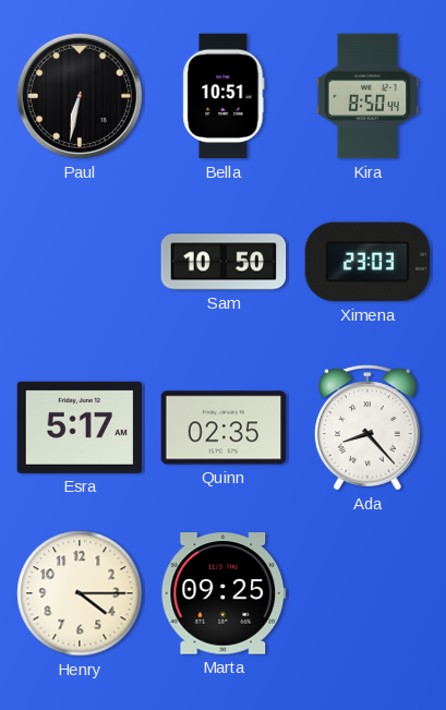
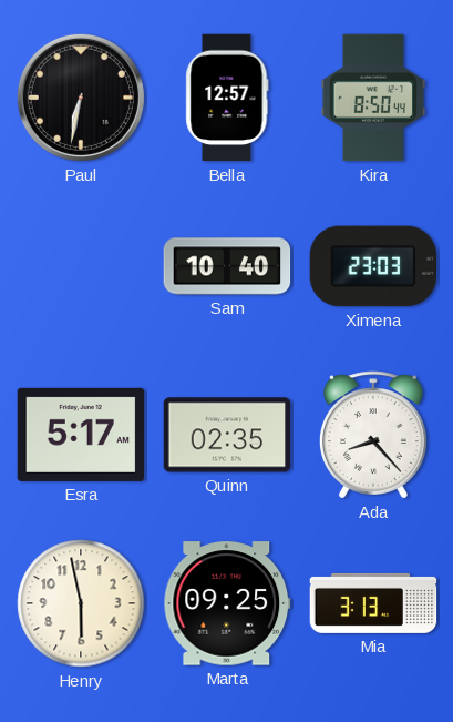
Bella: 10:51 -> 12:57 (227, 98)
Sam: 10:50 -> 10:40 (227, 266)
Henry: 4:15 -> 5:58 (81, 603)
Mia: none -> 3:13 (373, 603)
